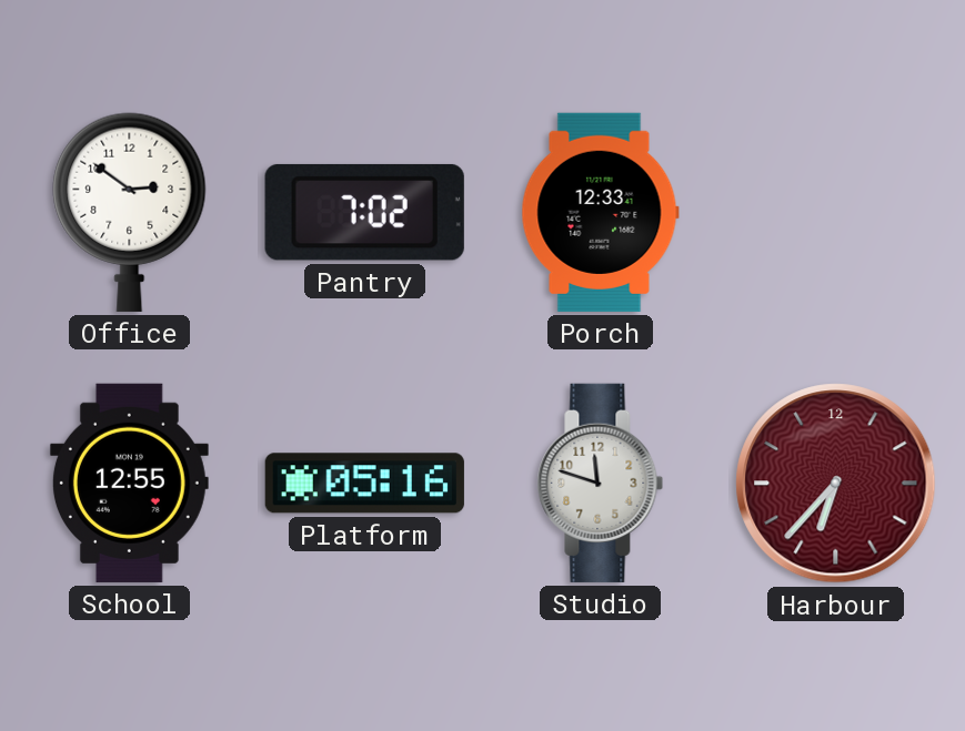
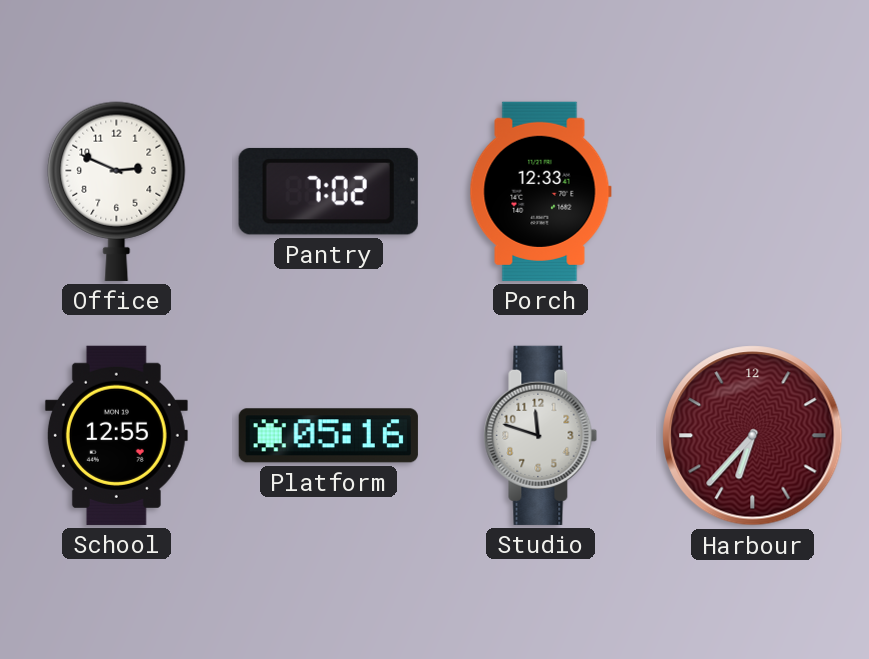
Office: 2:51 -> 2:49 (117, 191)
